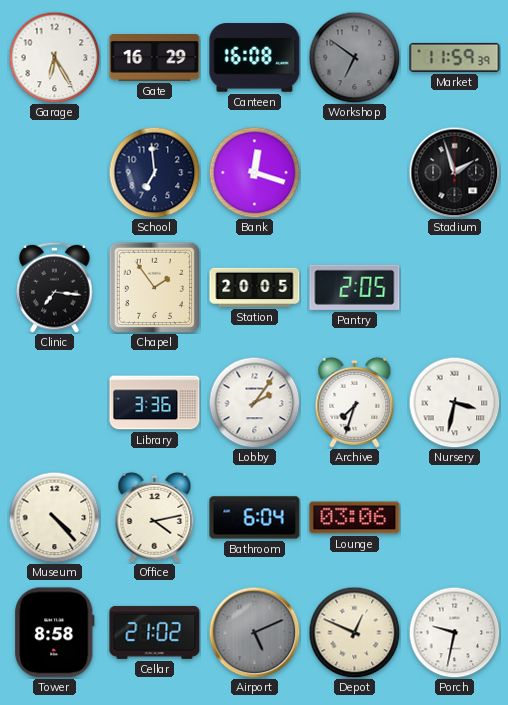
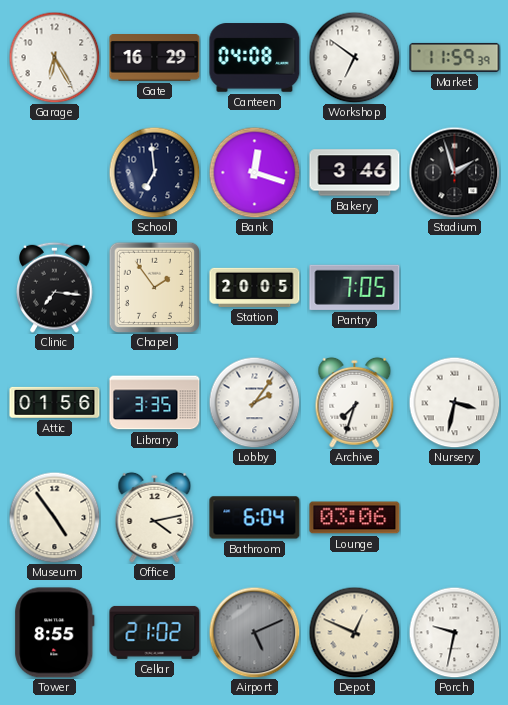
Canteen: 16:08 -> 04:08 (255, 58)
Workshop dial: grey -> white (354, 57)
Bakery: none -> 3:46 (355, 173)
Pantry: 2:05 -> 7:05 (355, 287)
Attic: none -> 01:56 (55, 402)
Library: 3:36 -> 3:35 (155, 403)
Museum: 4:23 -> 4:54 (54, 517)
Tower: 8:58 -> 8:55 (55, 633)
